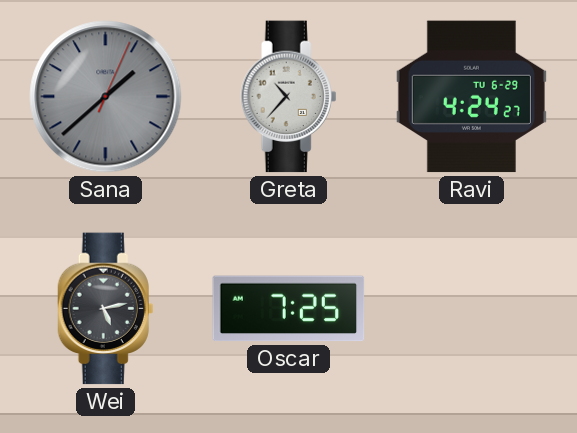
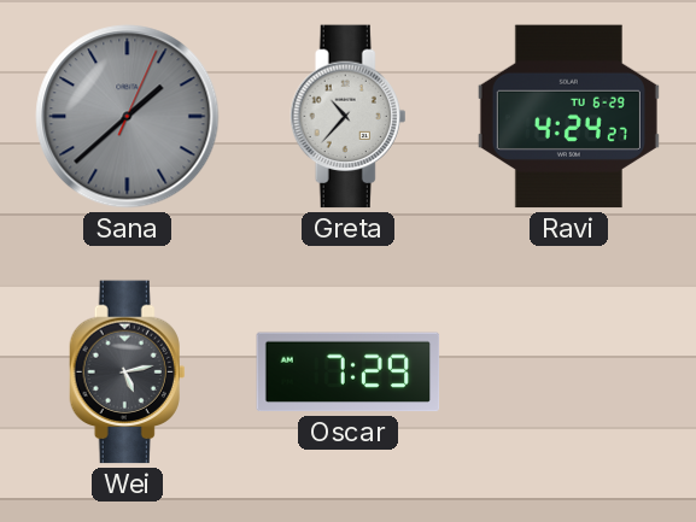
Oscar: 7:25 -> 7:29 (349, 373)
